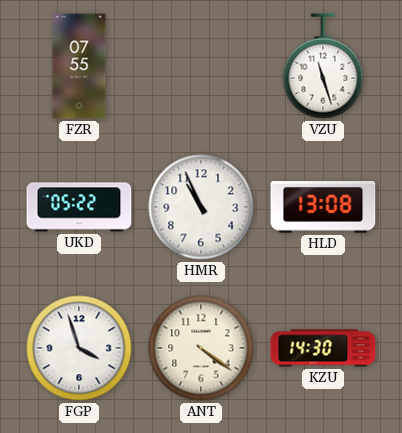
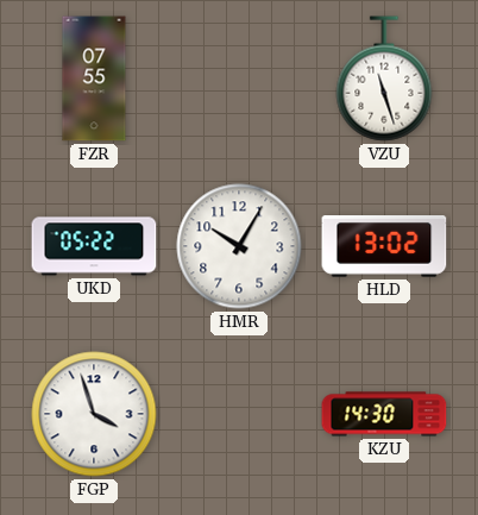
HMR: 10:56 -> 10:05 (239, 246)
HLD: 13:08 -> 13:02 (384, 247)
ANT: 4:21 -> none (201, 348)
